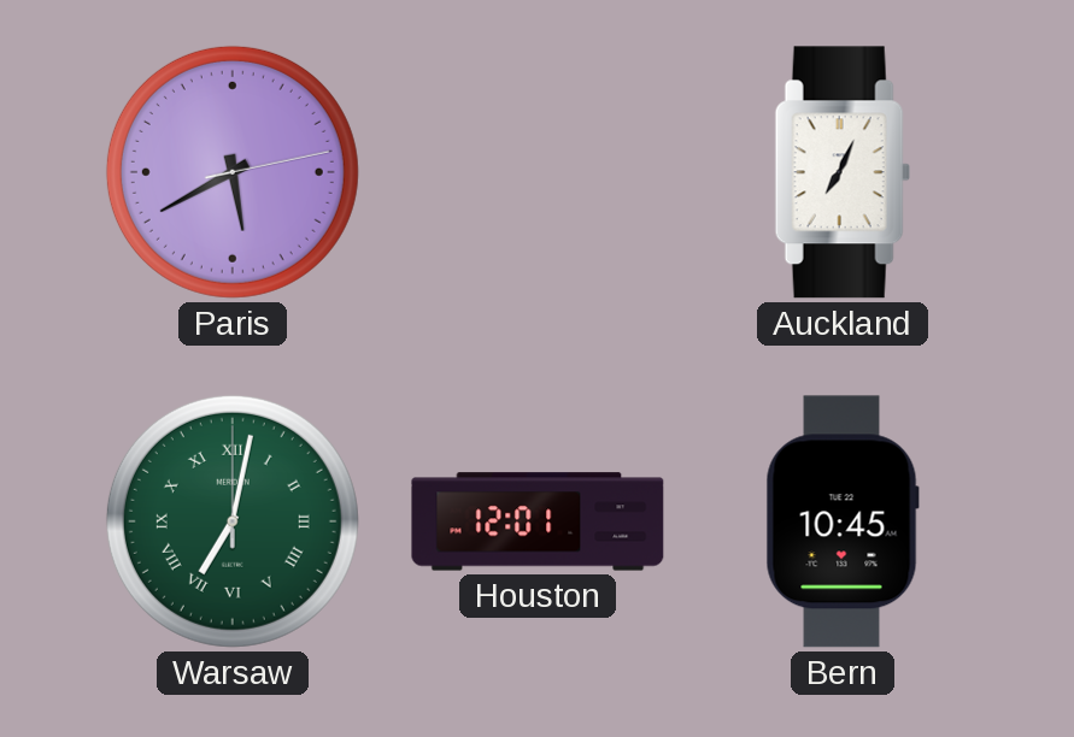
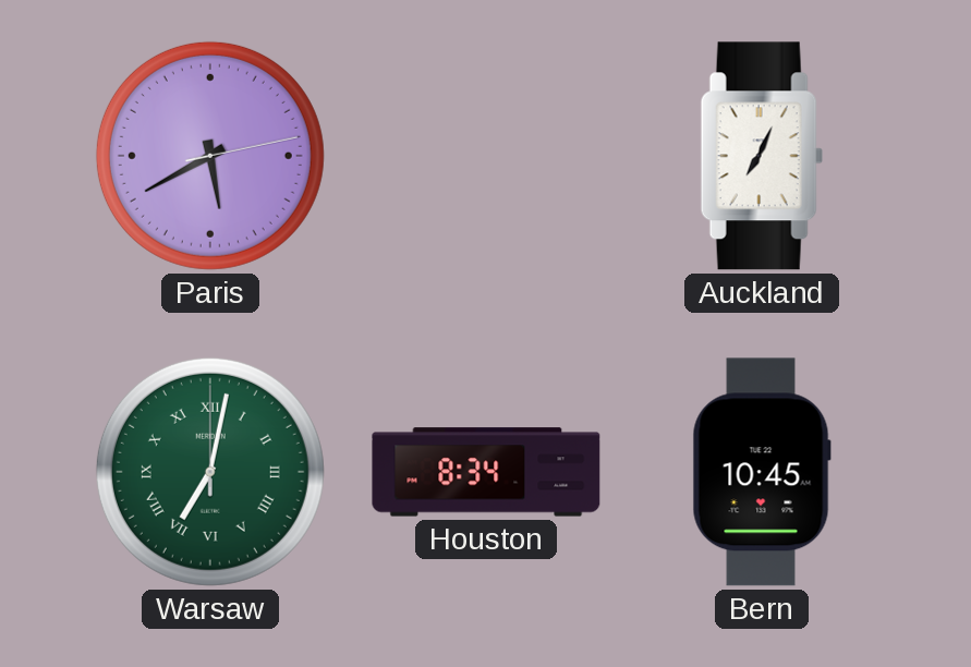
Houston: 12:01 -> 8:34 (486, 472)
